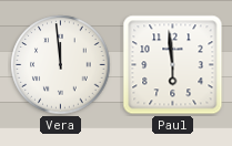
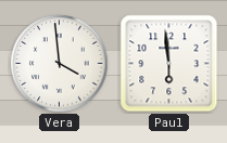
Vera: 11:59 -> 3:59 (60, 64)
